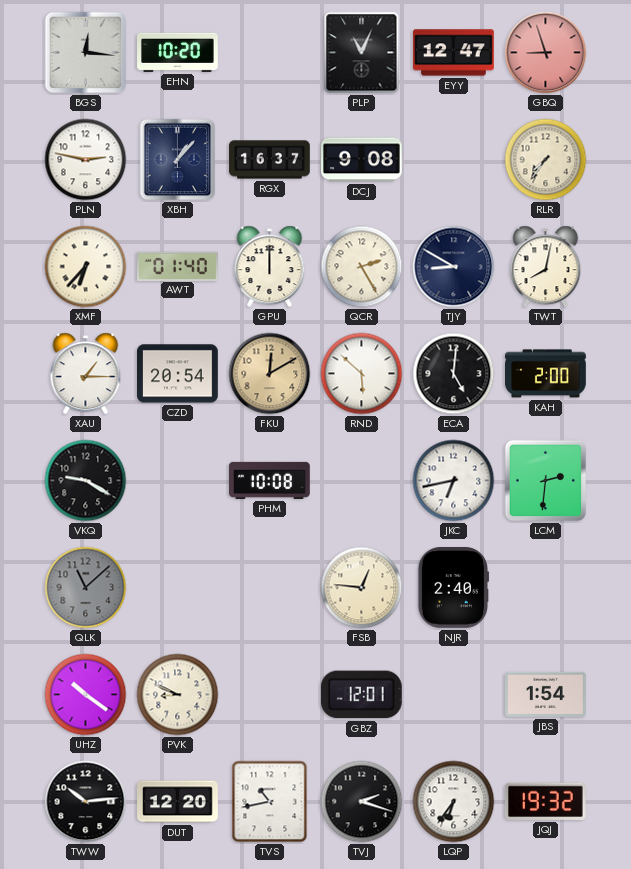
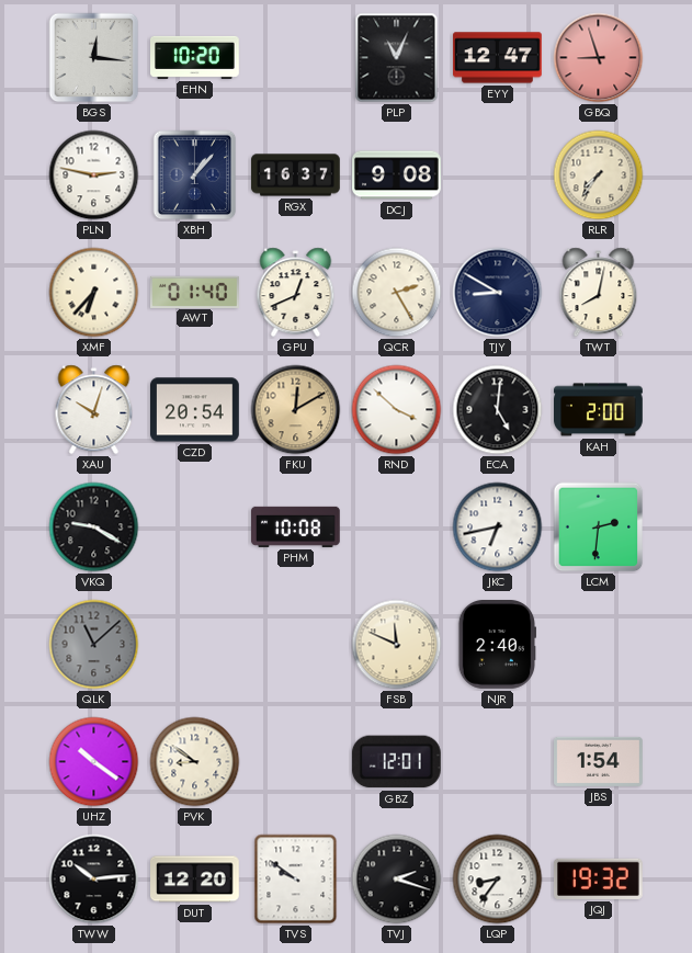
GPU: 12:00 -> 12:41 (296, 293)
XAU: 1:15 -> 10:03 (94, 410)
RND: 5:52 -> 3:52 (397, 410)
FSB: 12:46 -> 11:49 (397, 645)
PVK: 8:49 -> 8:51 (195, 762)
TVS: 10:43 -> 9:51 (296, 880)
LQP: 6:36 -> 8:36 (498, 880)
